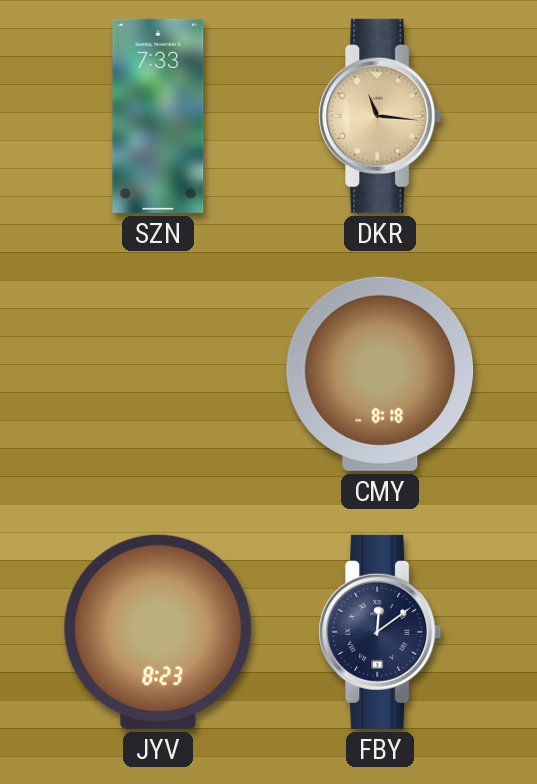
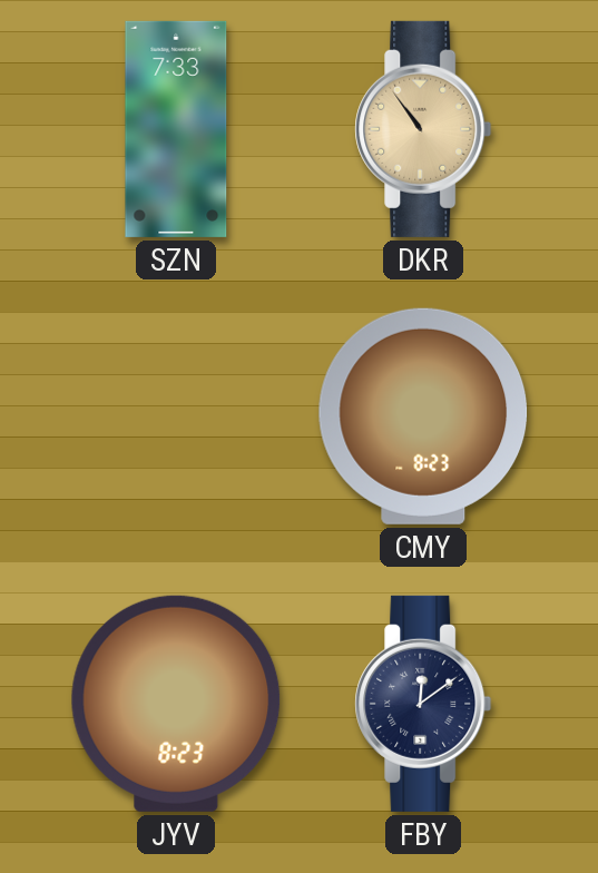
DKR: 11:16 -> 10:54 (423, 129)
CMY: 8:18 -> 8:23 (423, 416)
